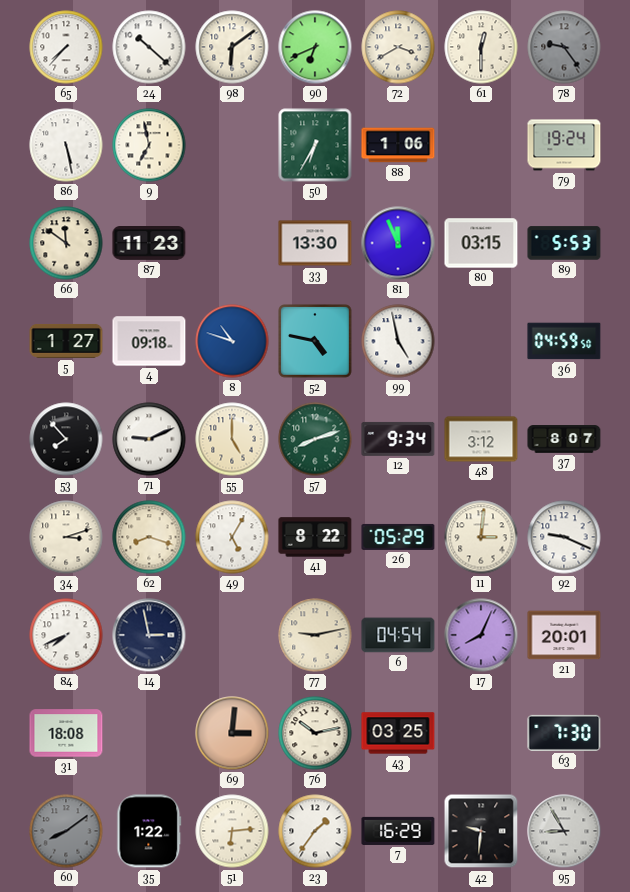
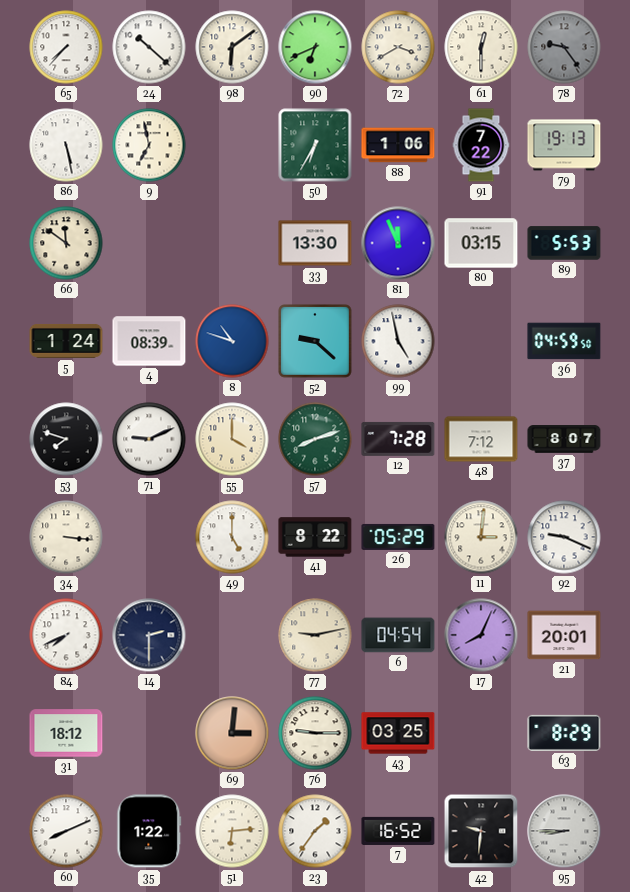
91: none -> 7:22 (481, 145)
79: 19:24 -> 19:13 (564, 145)
87: 11:23 -> none (149, 244)
5: 1:27 -> 1:24 (66, 341)
4: 09:18 -> 08:39 (149, 341)
52: 4:47 -> 9:22 (316, 342)
53: 7:53 -> 7:48 (66, 439)
55: 5:00 -> 4:00 (232, 439)
12: 9:34 -> 7:28 (398, 439)
48: 3:12 -> 7:12 (481, 439)
34: 3:12 -> 3:16 (66, 537)
62: 8:18 -> none (149, 537)
49: 5:05 -> 5:00 (232, 537)
14: 2:58 -> 2:30 (149, 635)
31: 18:08 -> 18:12 (66, 733)
76: 10:13 -> 9:15 (315, 733)
63: 7:30 -> 8:29 (564, 733)
60: 8:09 -> 8:11 (66, 831)
60 dial: grey -> white (66, 831)
7: 16:29 -> 16:52 (398, 831)
95: 8:55 -> 8:45 (564, 831)
